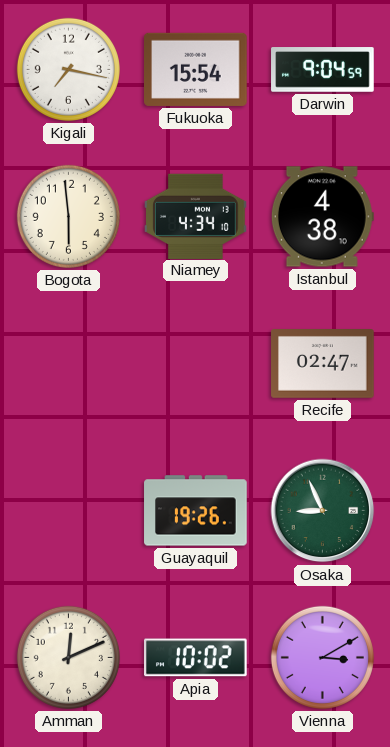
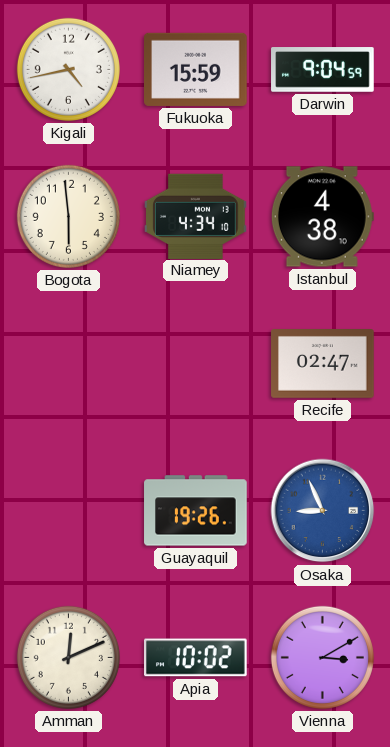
Kigali: 7:17 -> 4:43 (68, 69)
Fukuoka: 15:54 -> 15:59 (196, 69)
Osaka dial: green -> blue (323, 511)
